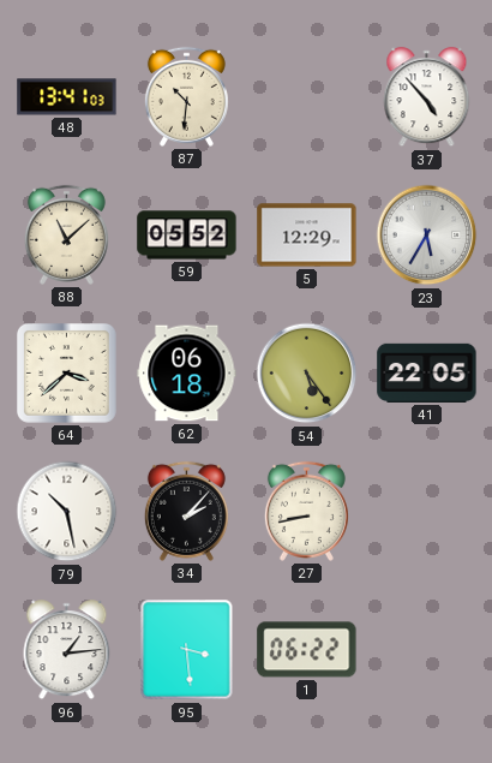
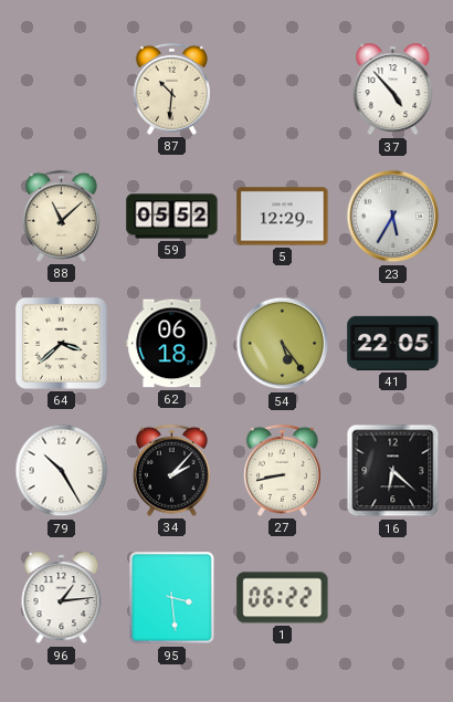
48: 13:41 -> none (67, 97)
79: 10:28 -> 10:25 (62, 471)
16: none -> 6:22 (393, 471)
